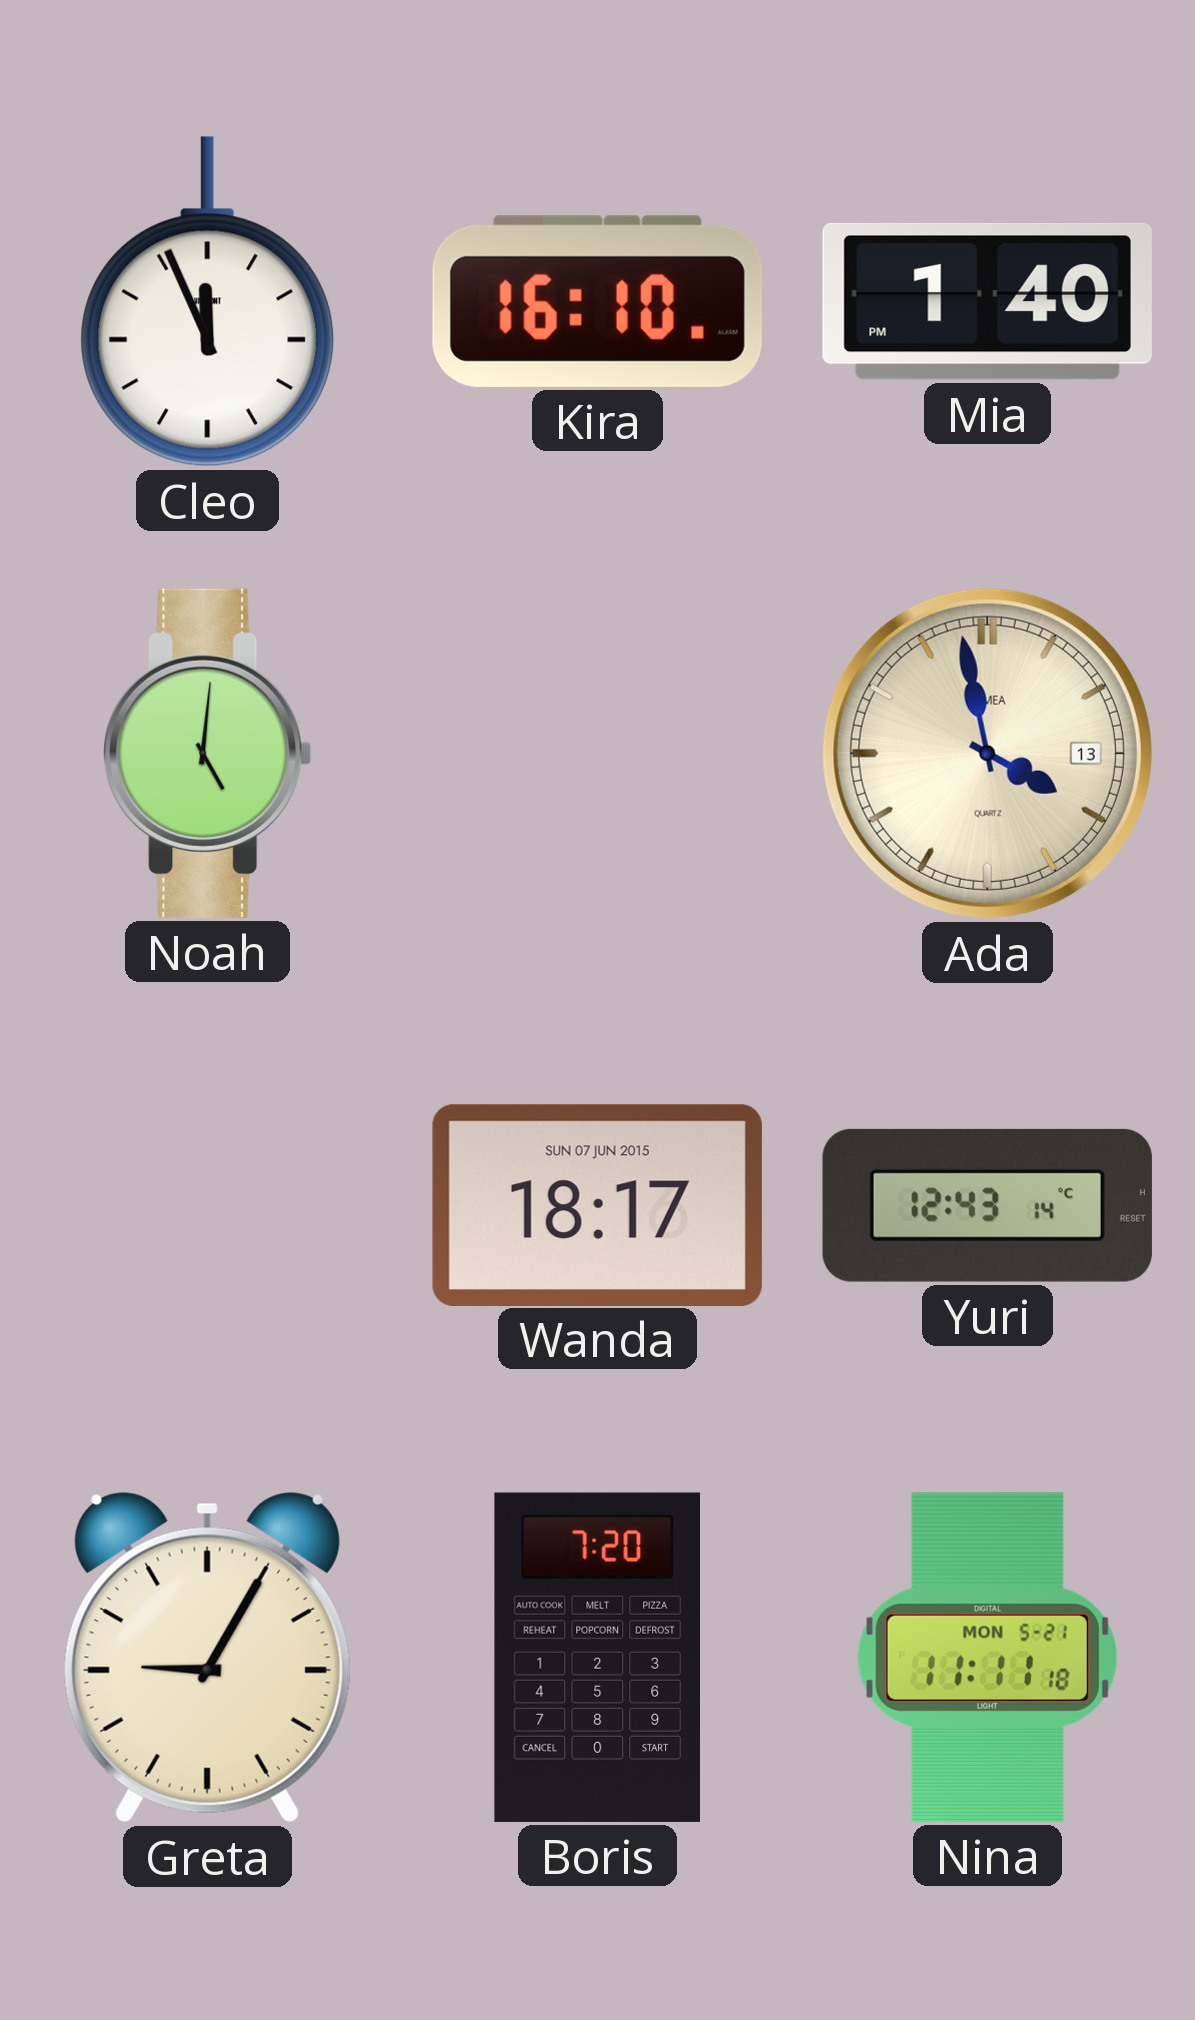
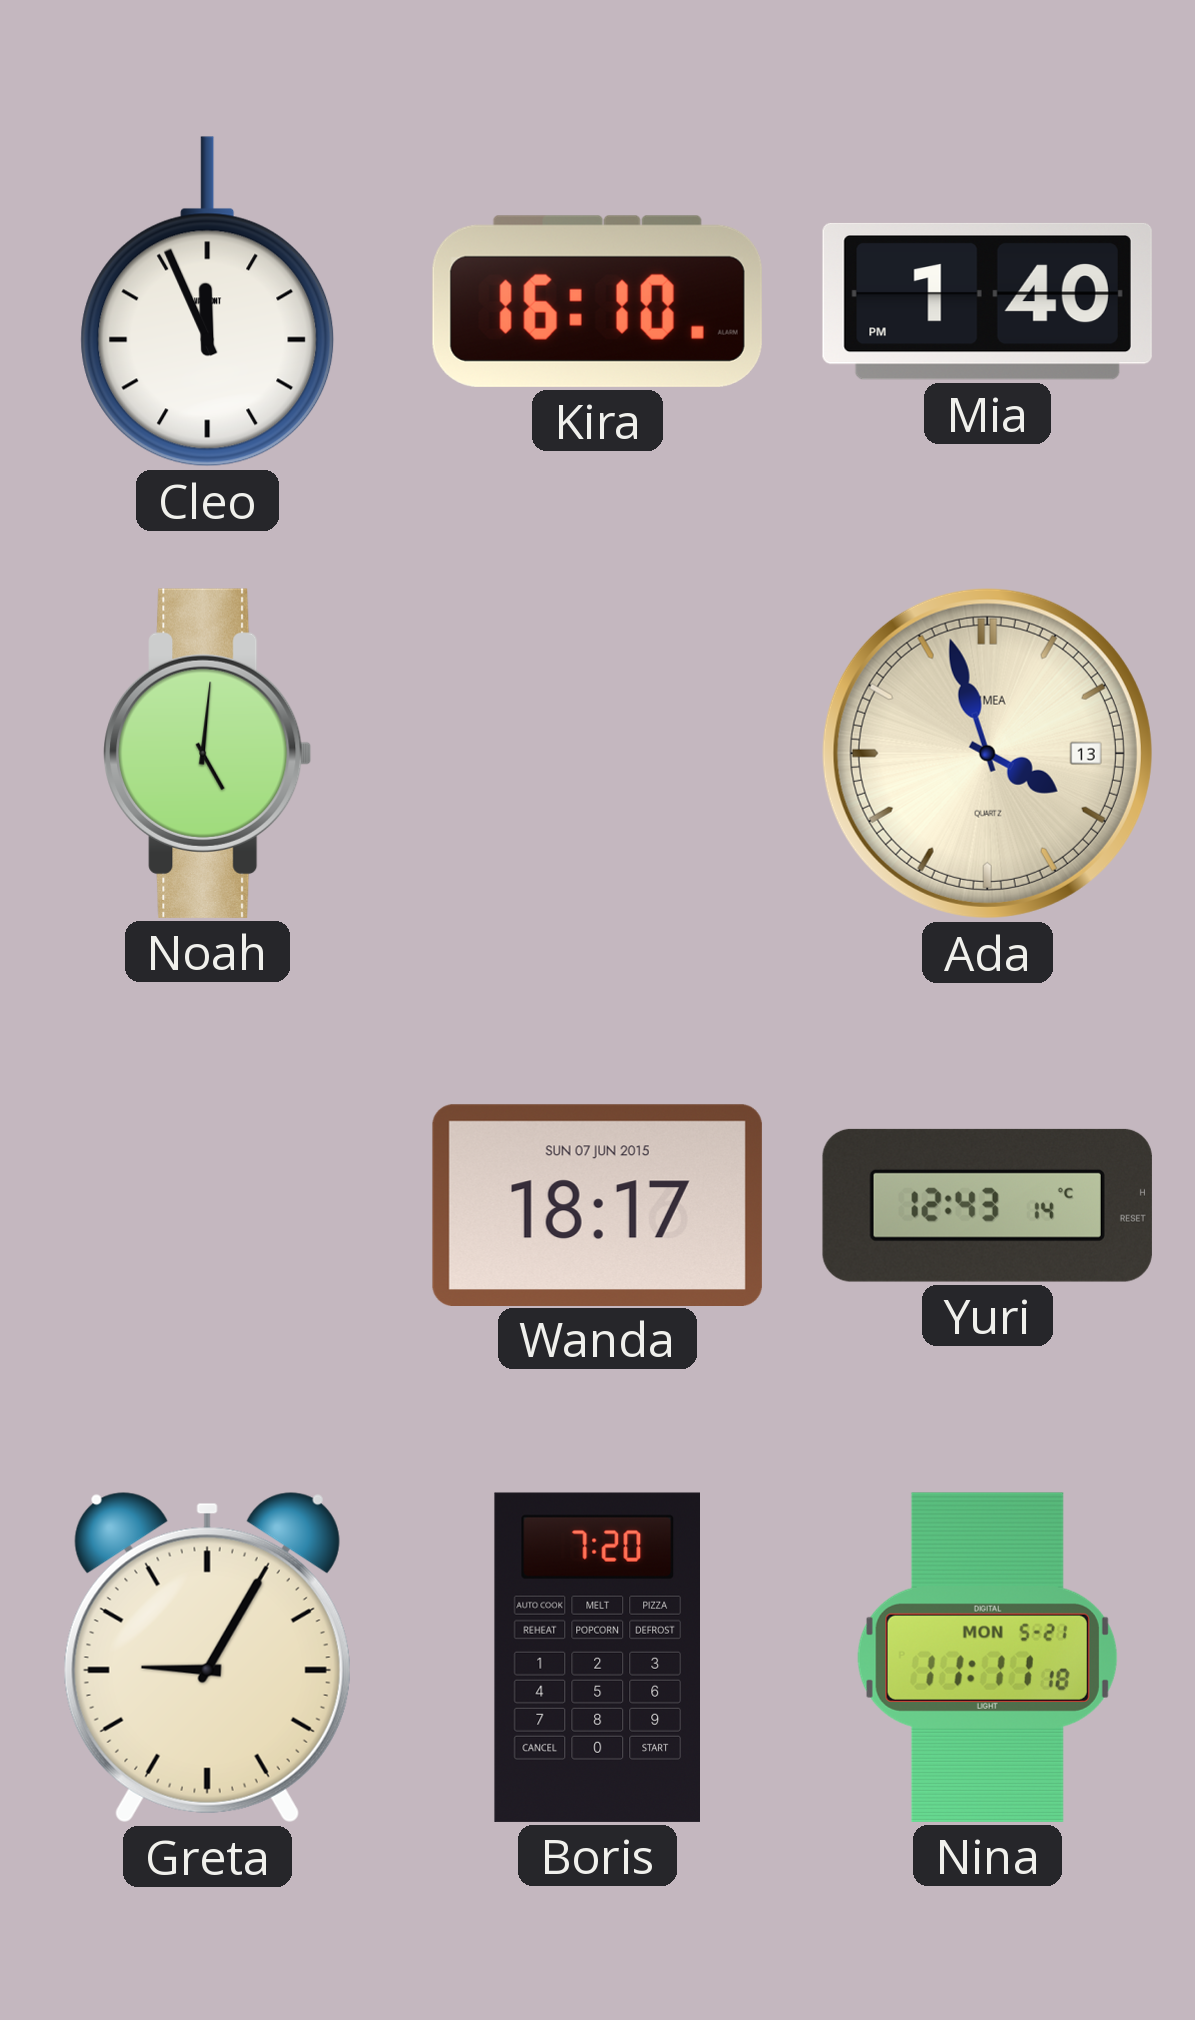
Ada: 3:58 -> 3:57 (987, 753)
